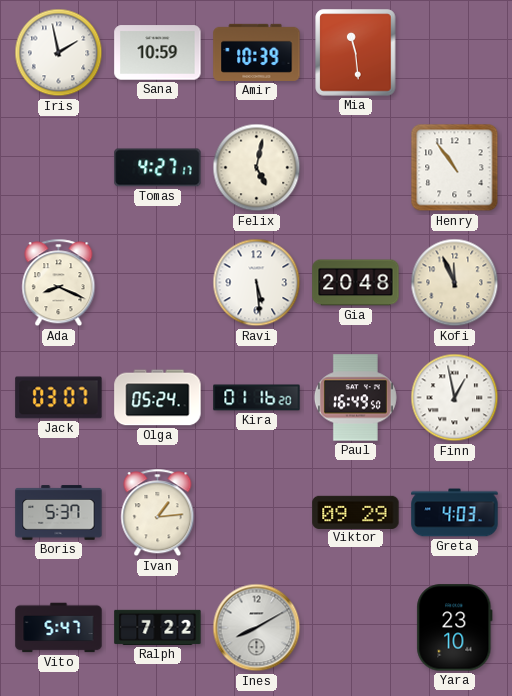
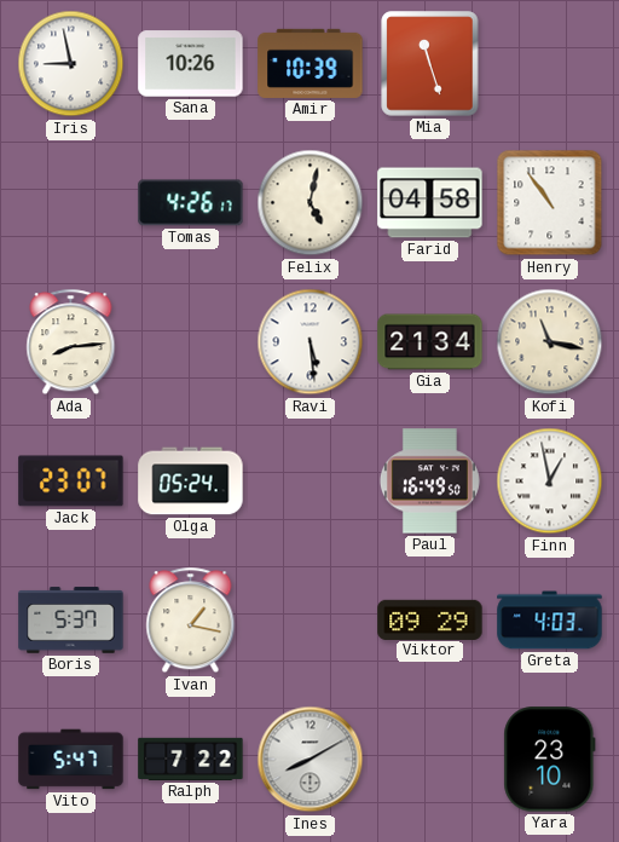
Iris: 1:58 -> 8:58 (71, 64)
Sana: 10:59 -> 10:26 (191, 64)
Mia: 11:29 -> 11:27 (430, 64)
Tomas: 4:27 -> 4:26 (191, 203)
Farid: none -> 04:58 (430, 203)
Ada: 8:19 -> 8:14 (71, 342)
Gia: 20:48 -> 21:34 (430, 342)
Kofi: 11:56 -> 11:17 (550, 342)
Jack: 03:07 -> 23:07 (71, 481)
Kira: 01:16 -> none (257, 398)
Ivan: 1:14 -> 1:17 (191, 621)
